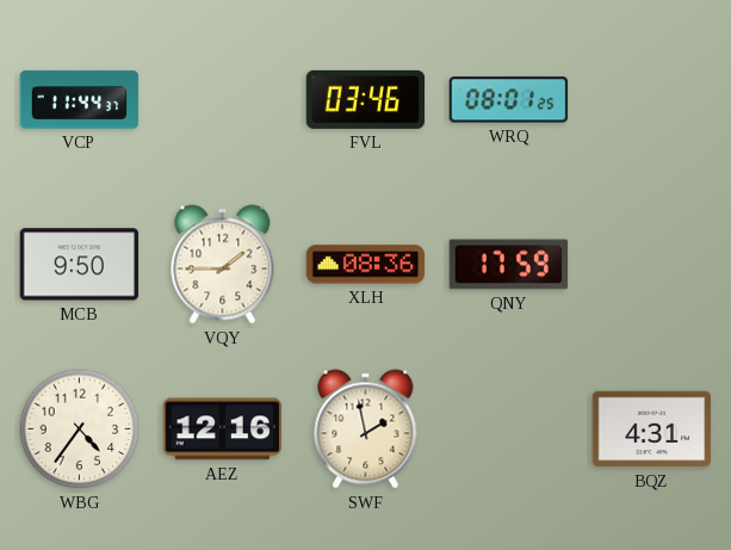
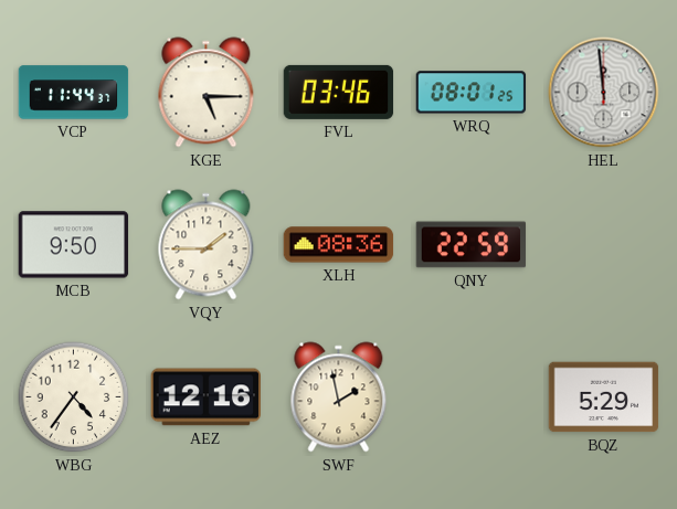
KGE: none -> 5:15 (207, 93)
HEL: none -> 11:59 (604, 93)
QNY: 17:59 -> 22:59 (472, 245)
BQZ: 4:31 -> 5:29 (604, 397)
